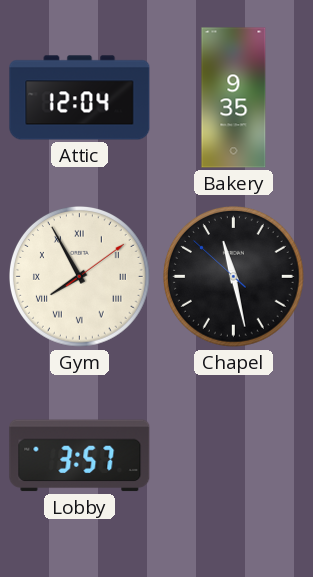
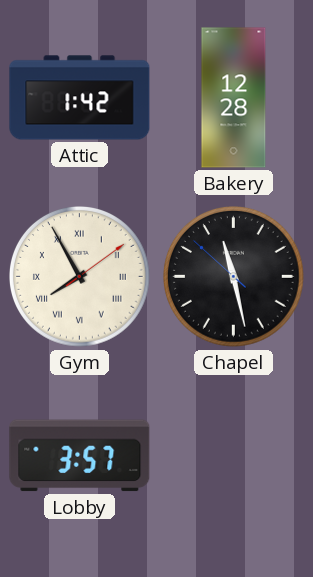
Attic: 12:04 -> 1:42 (80, 98)
Bakery: 9:35 -> 12:28 (234, 98)
